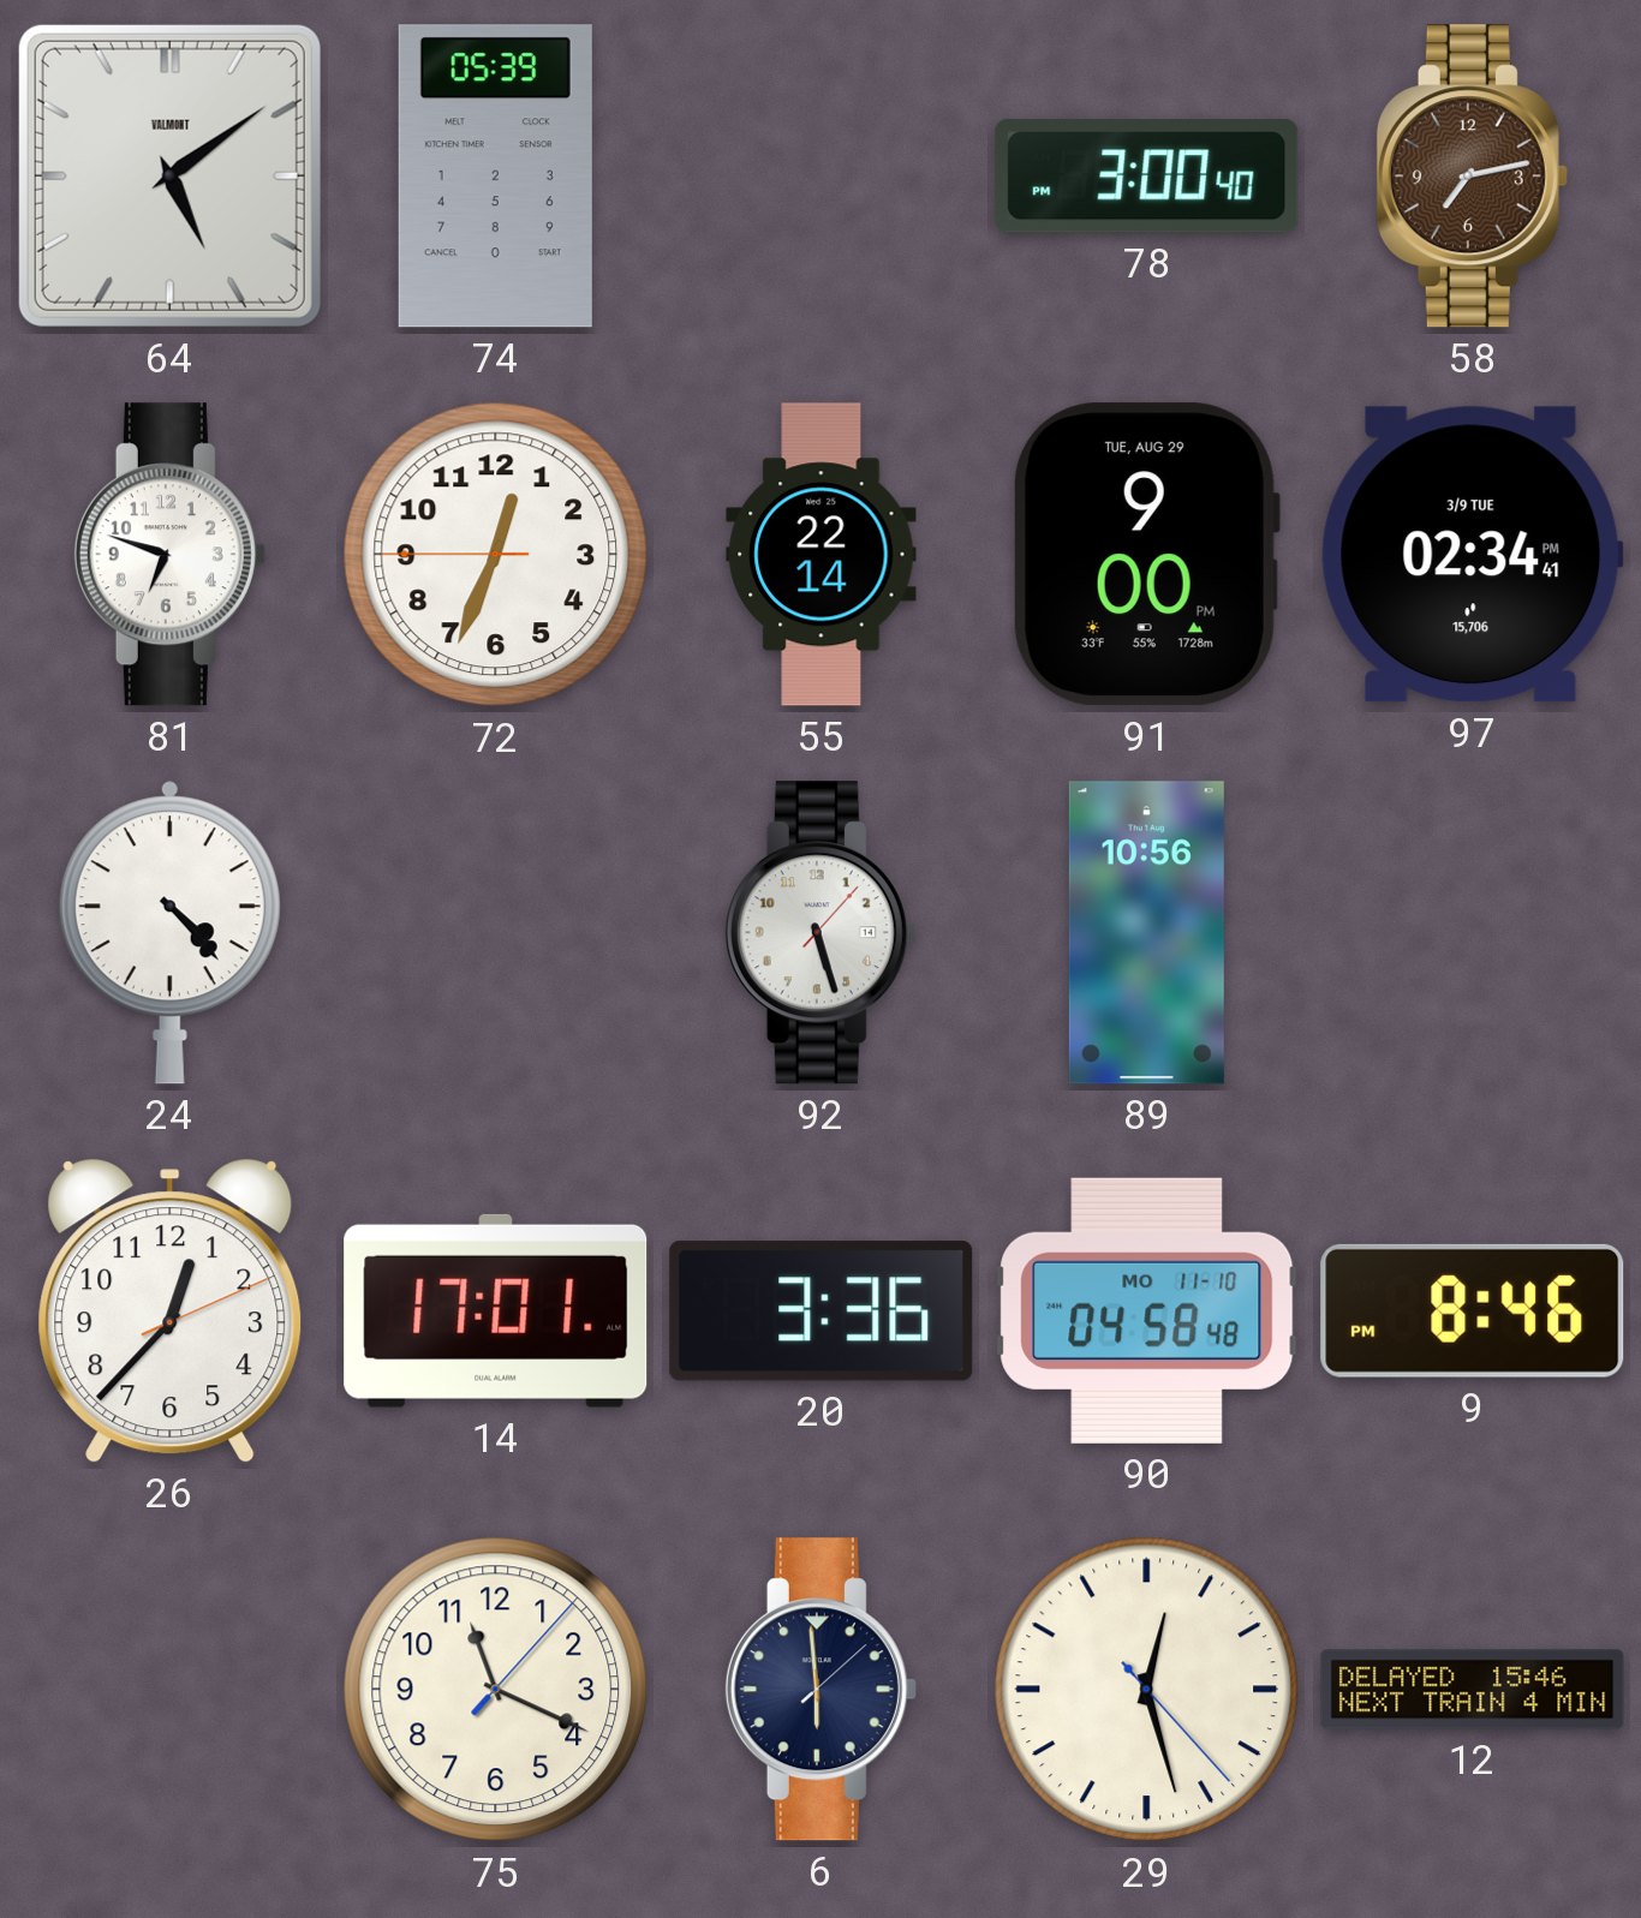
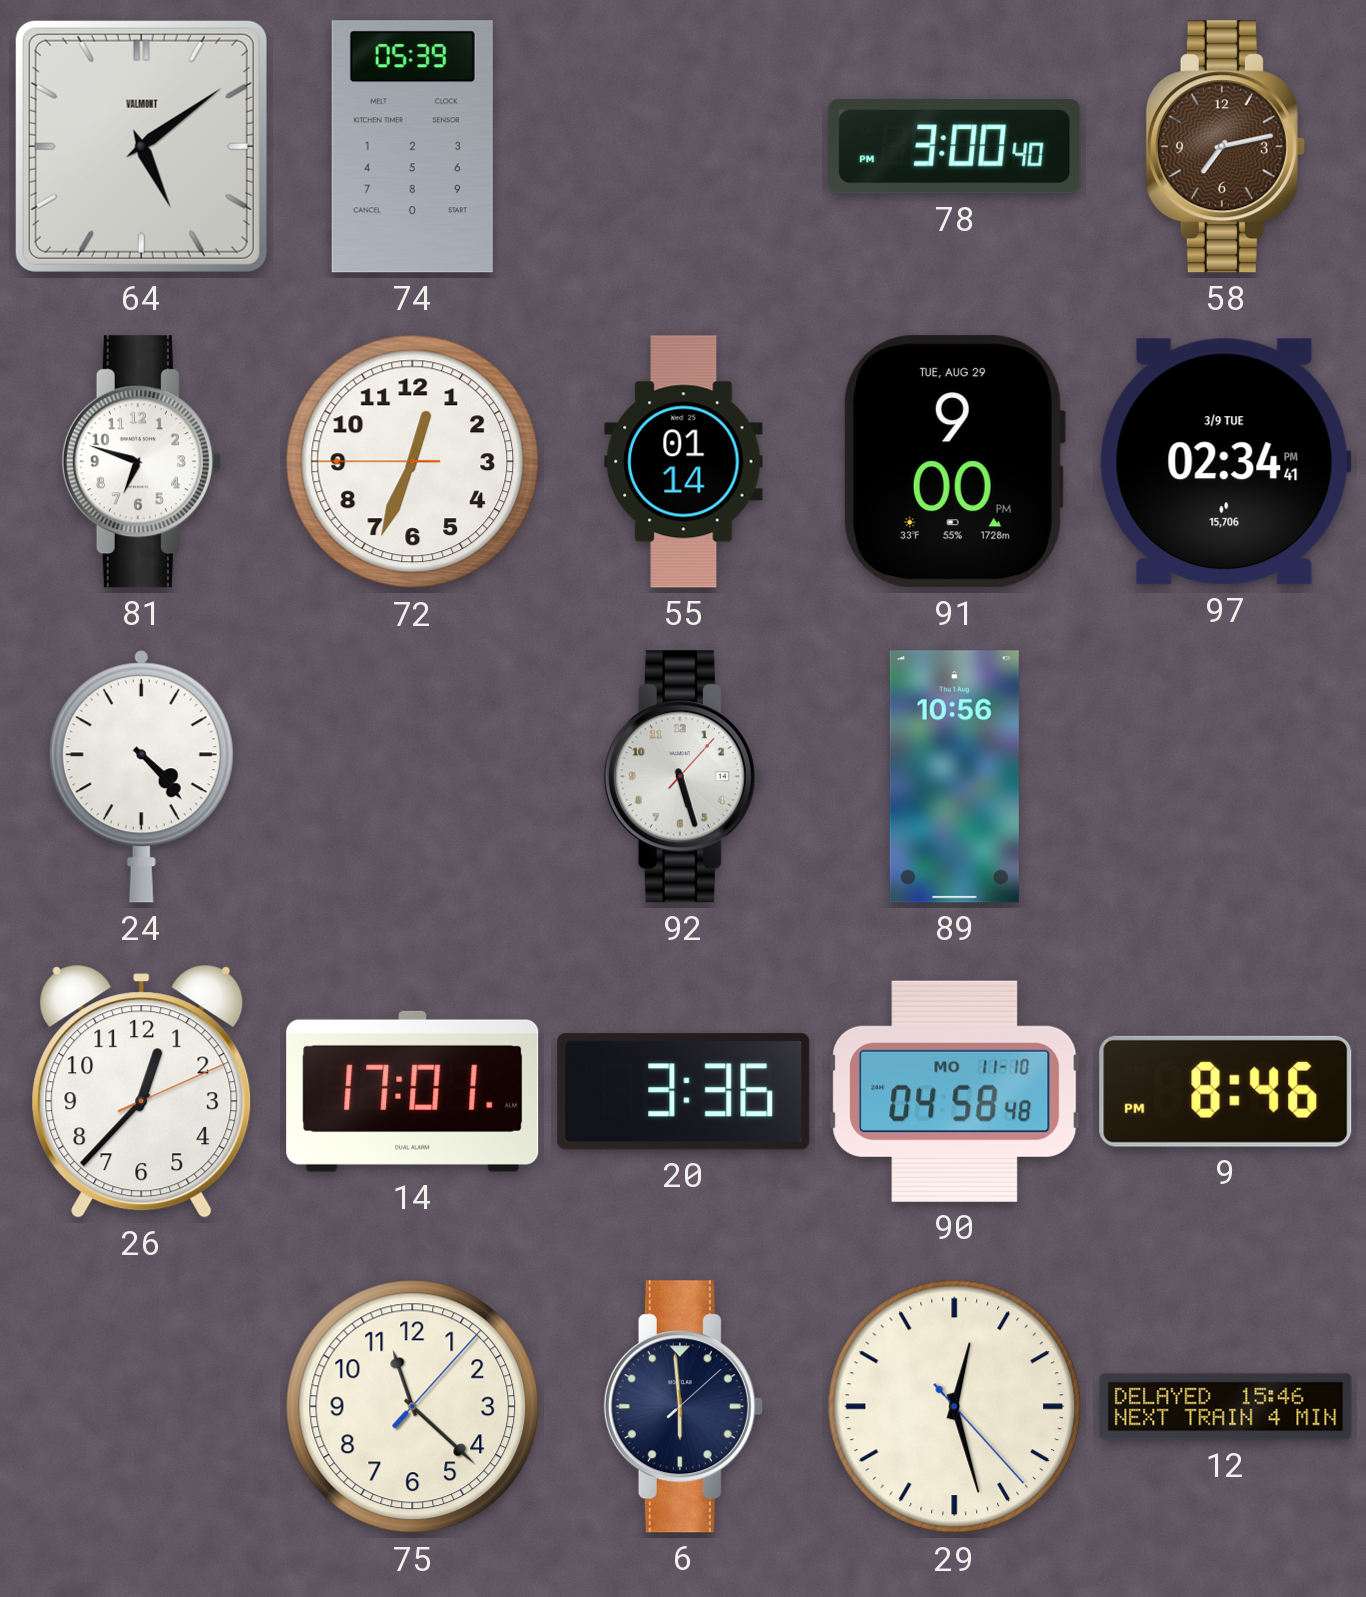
55: 22:14 -> 01:14 (684, 462)
75: 11:19 -> 11:22 (413, 1407)
